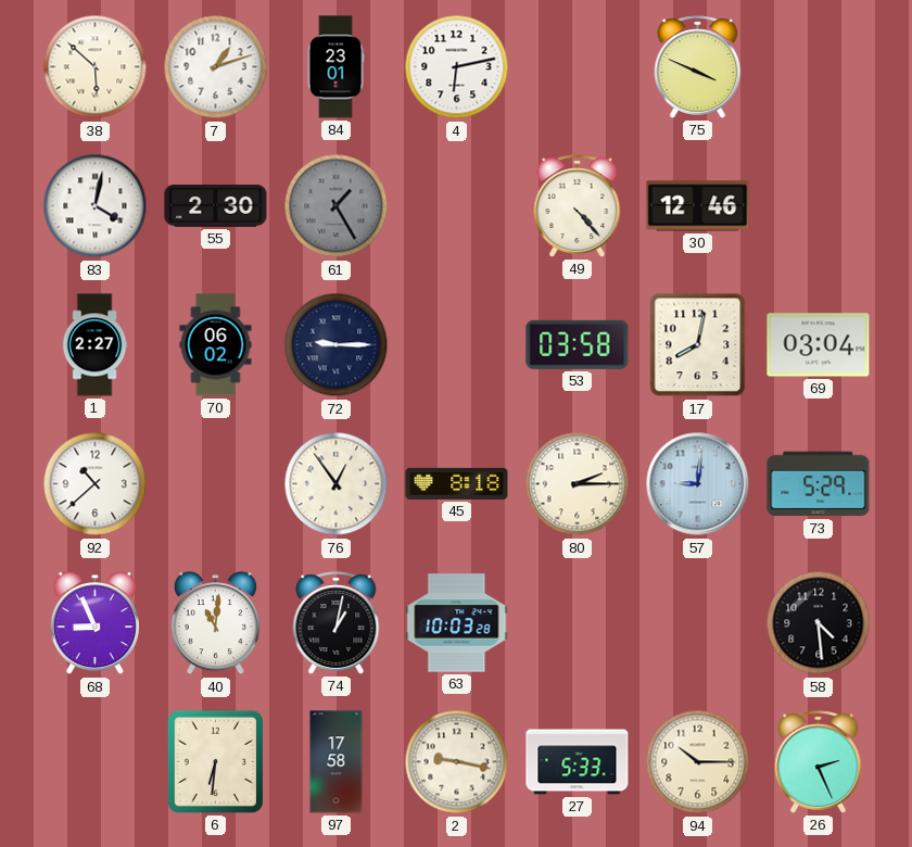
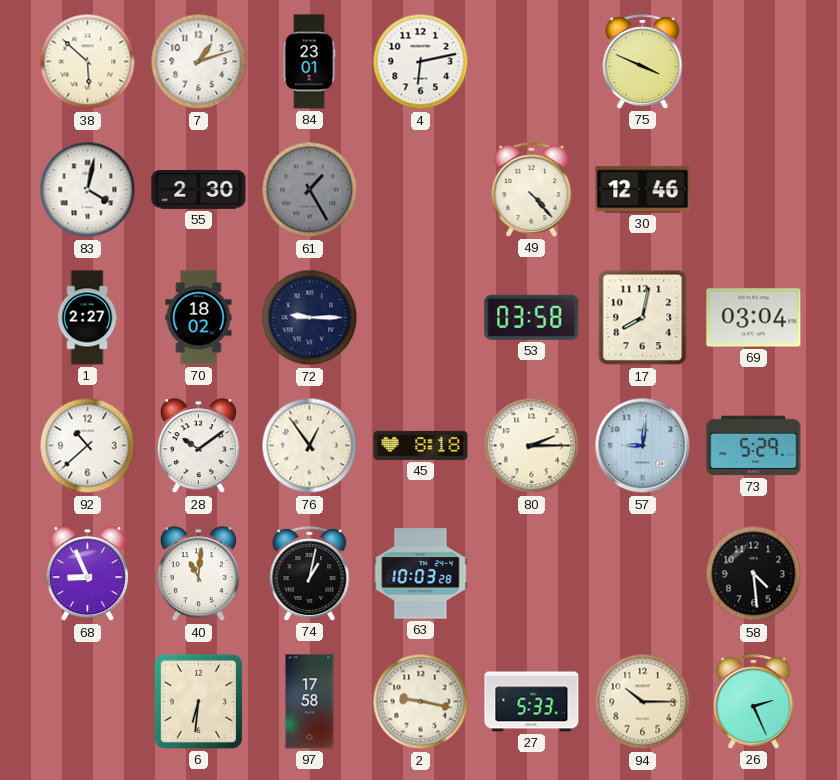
70: 06:02 -> 18:02 (199, 318)
28: none -> 10:09 (198, 446)
